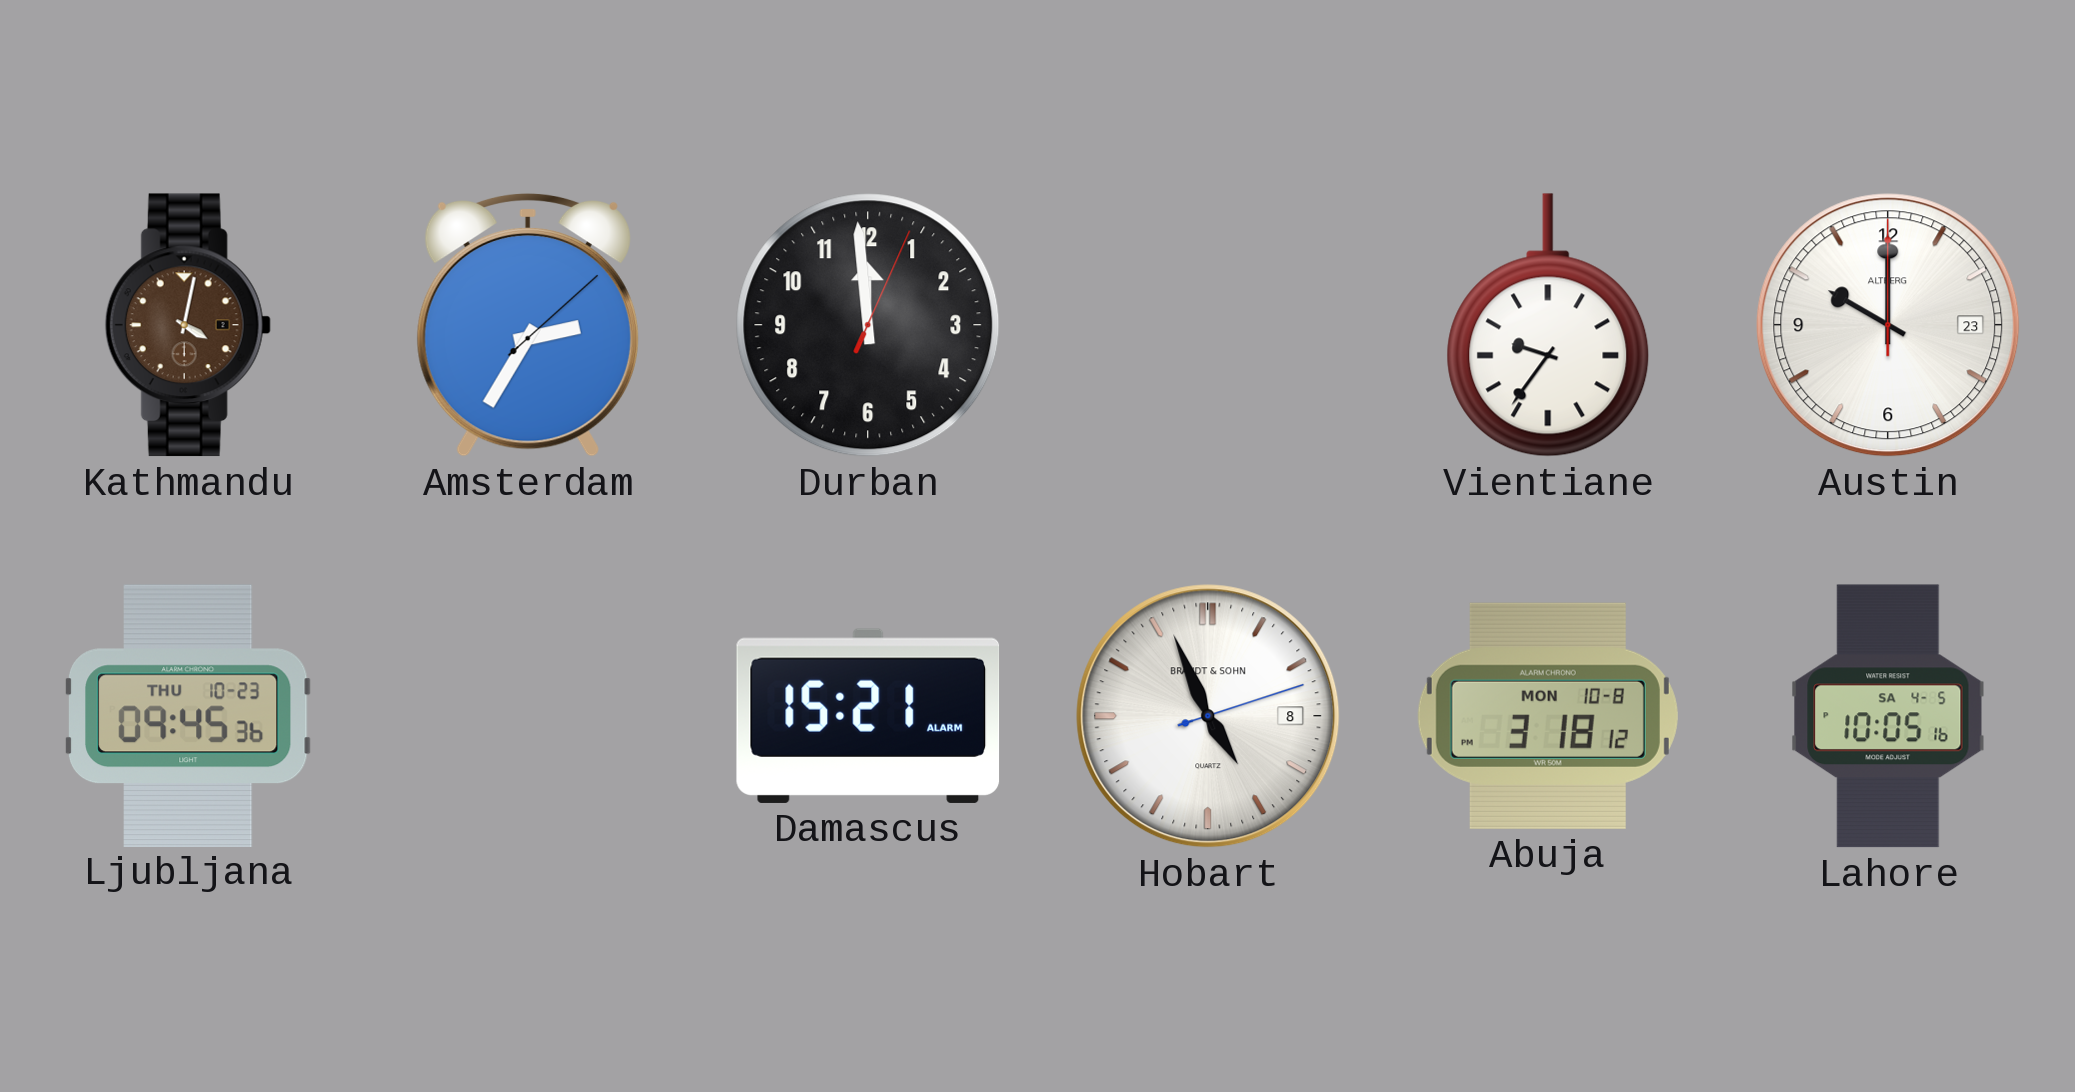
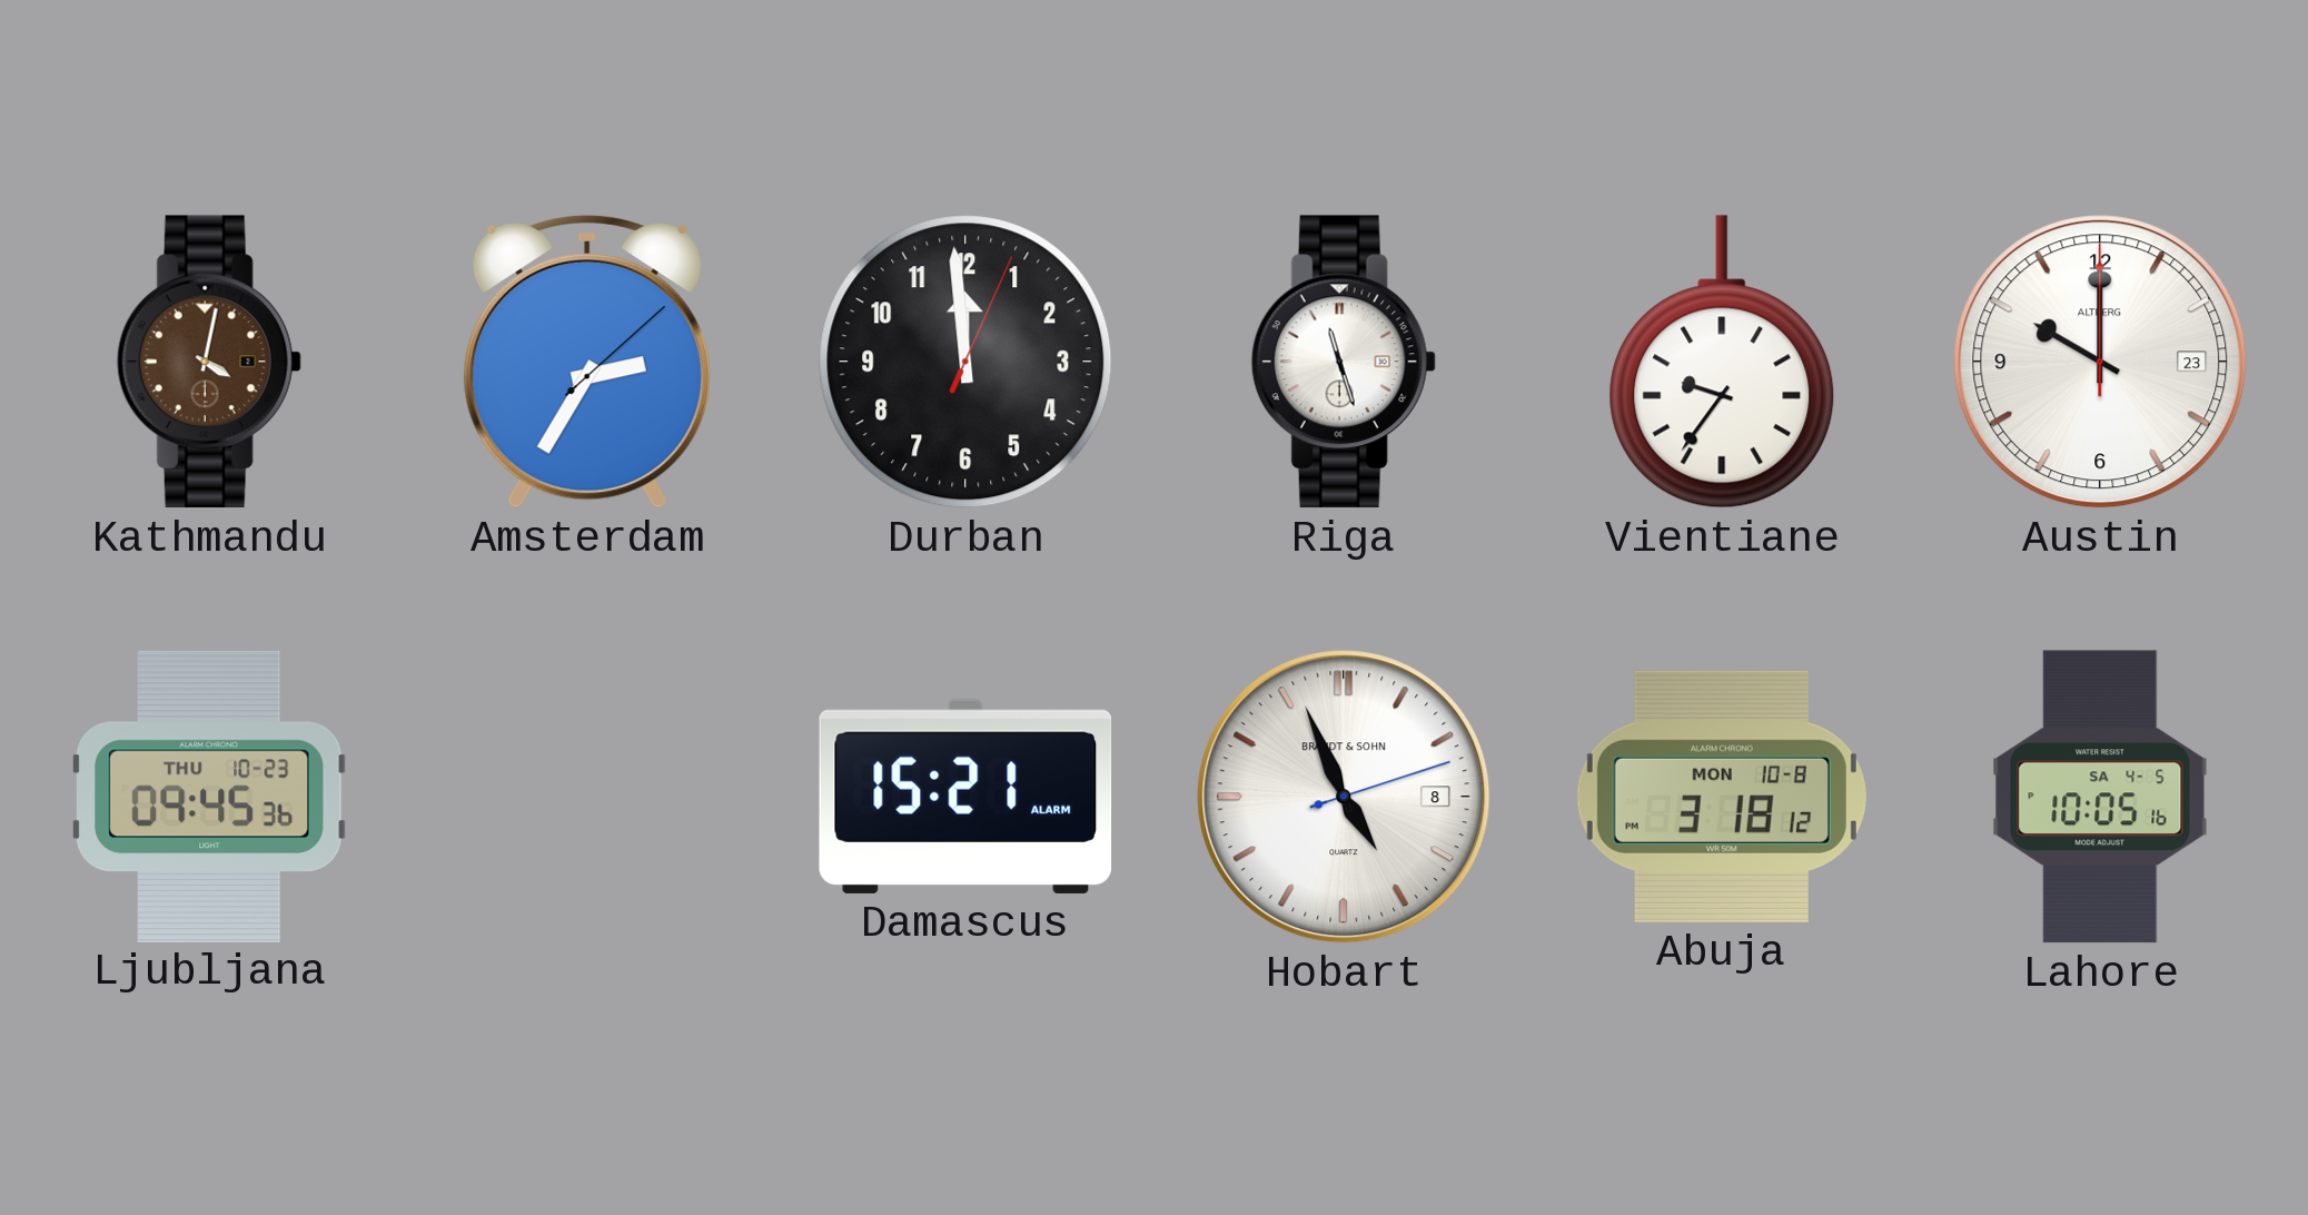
Riga: none -> 11:27 (1344, 362)
